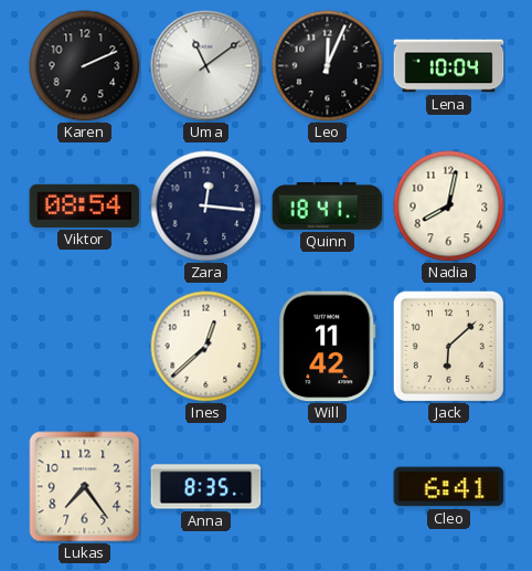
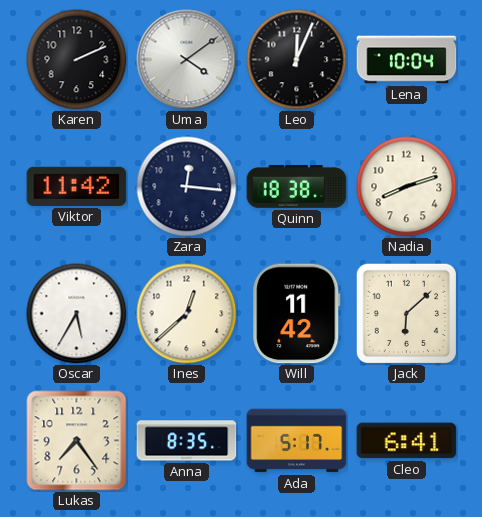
Uma: 11:09 -> 4:09 (187, 60)
Viktor: 08:54 -> 11:42 (77, 186)
Quinn: 18:41 -> 18:38 (297, 187)
Nadia: 8:02 -> 8:12 (407, 187)
Oscar: none -> 5:35 (77, 314)
Ada: none -> 5:17 (297, 441)
